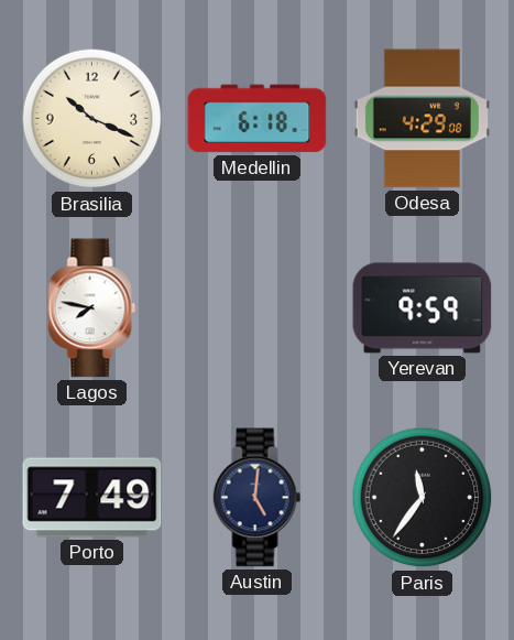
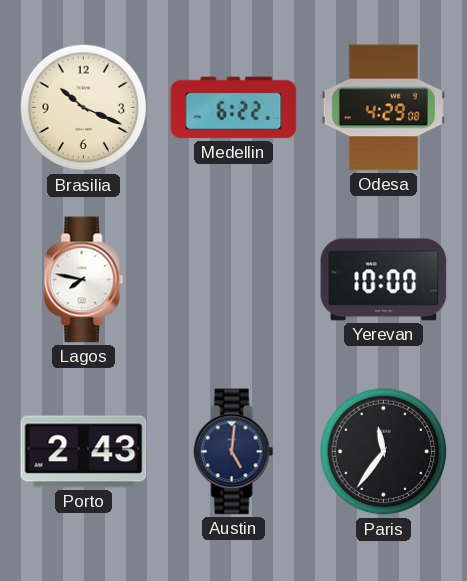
Medellin: 6:18 -> 6:22 (234, 108)
Yerevan: 9:59 -> 10:00 (384, 280)
Porto: 7:49 -> 2:43 (84, 452)
